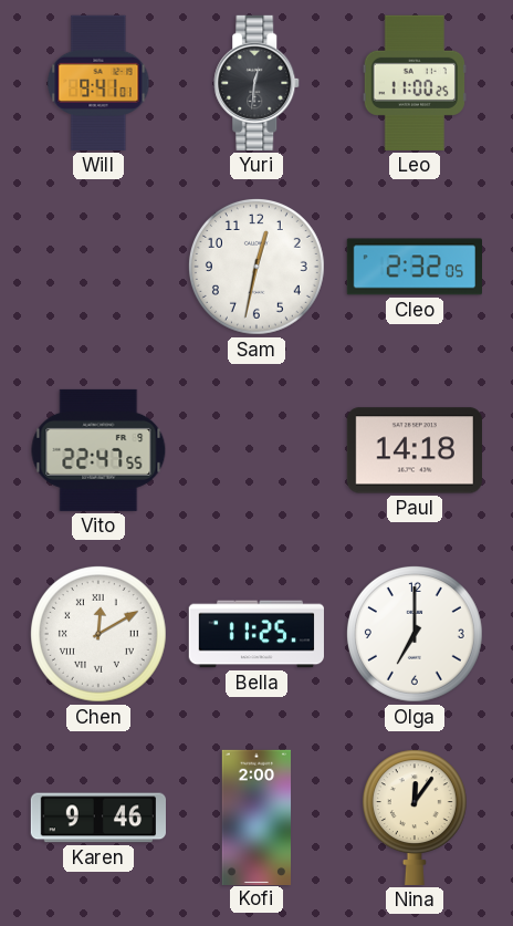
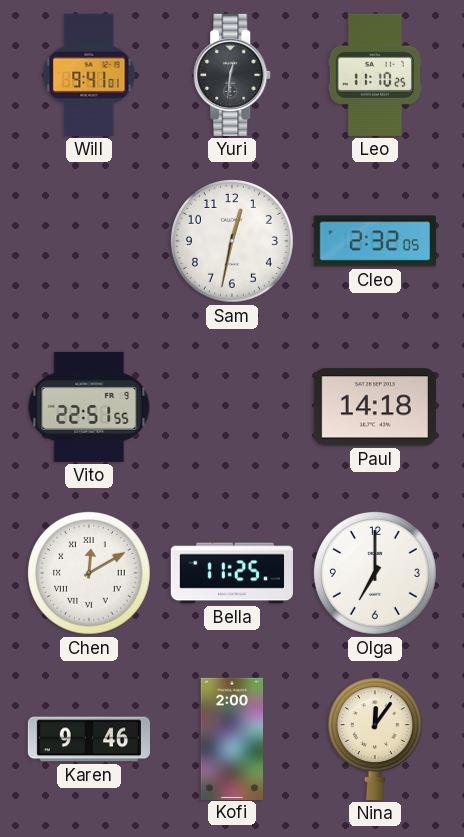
Leo: 11:00 -> 11:10 (375, 75)
Vito: 22:47 -> 22:51 (89, 407)
